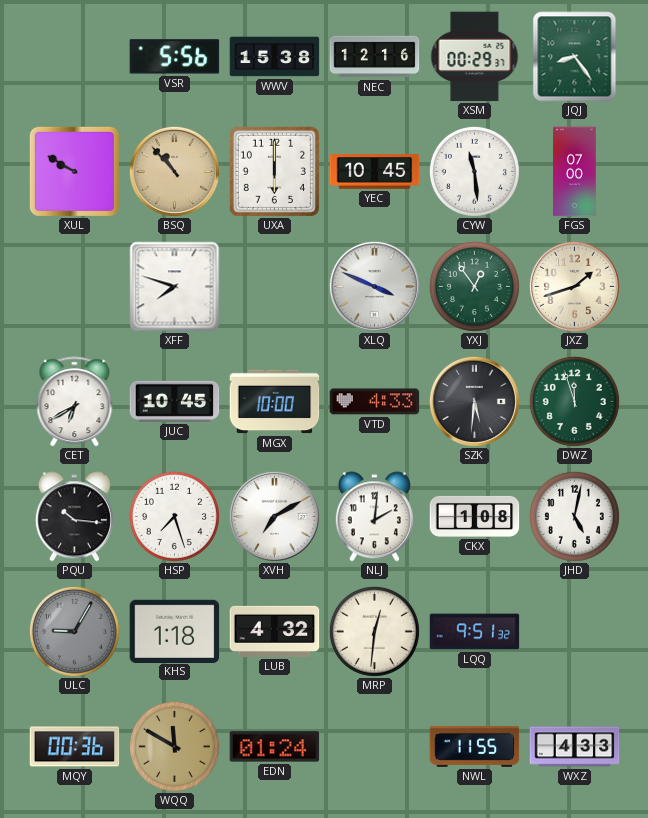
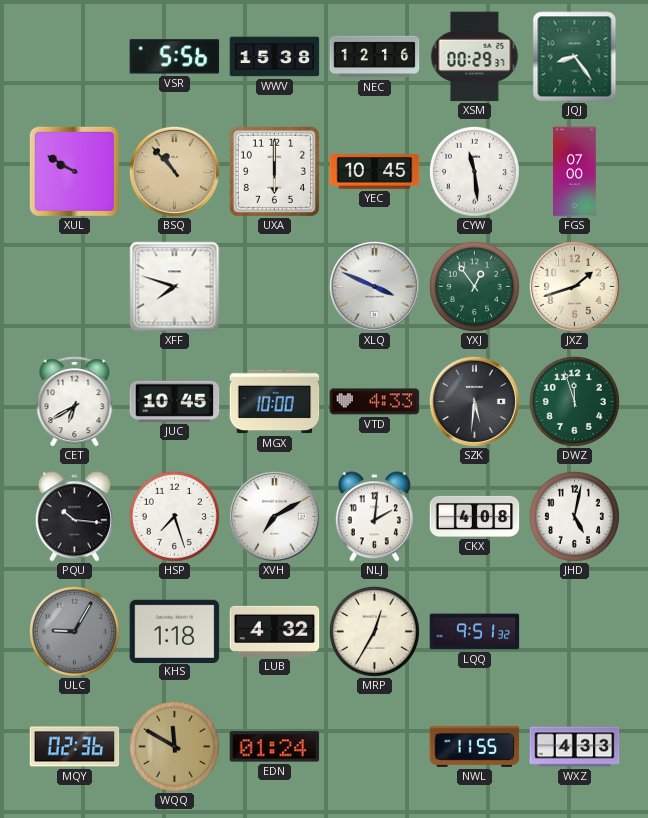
CKX: 1:08 -> 4:08 (475, 516)
MRP: 12:31 -> 12:35 (374, 631)
MQY: 00:36 -> 02:36 (75, 747)
